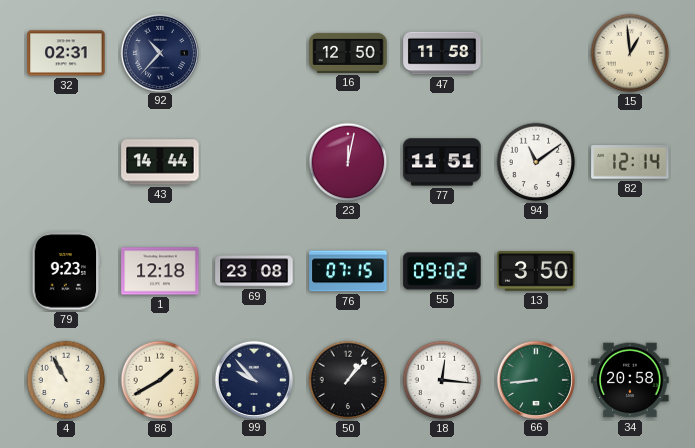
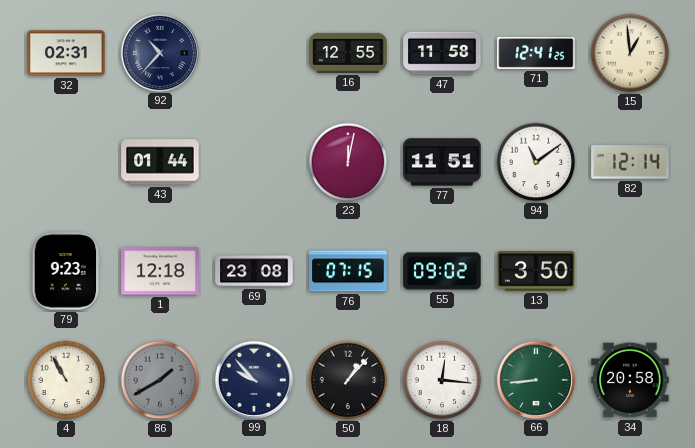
16: 12:50 -> 12:55 (348, 53)
71: none -> 12:41 (536, 53)
43: 14:44 -> 01:44 (160, 162)
86 dial: cream -> grey (160, 380)
